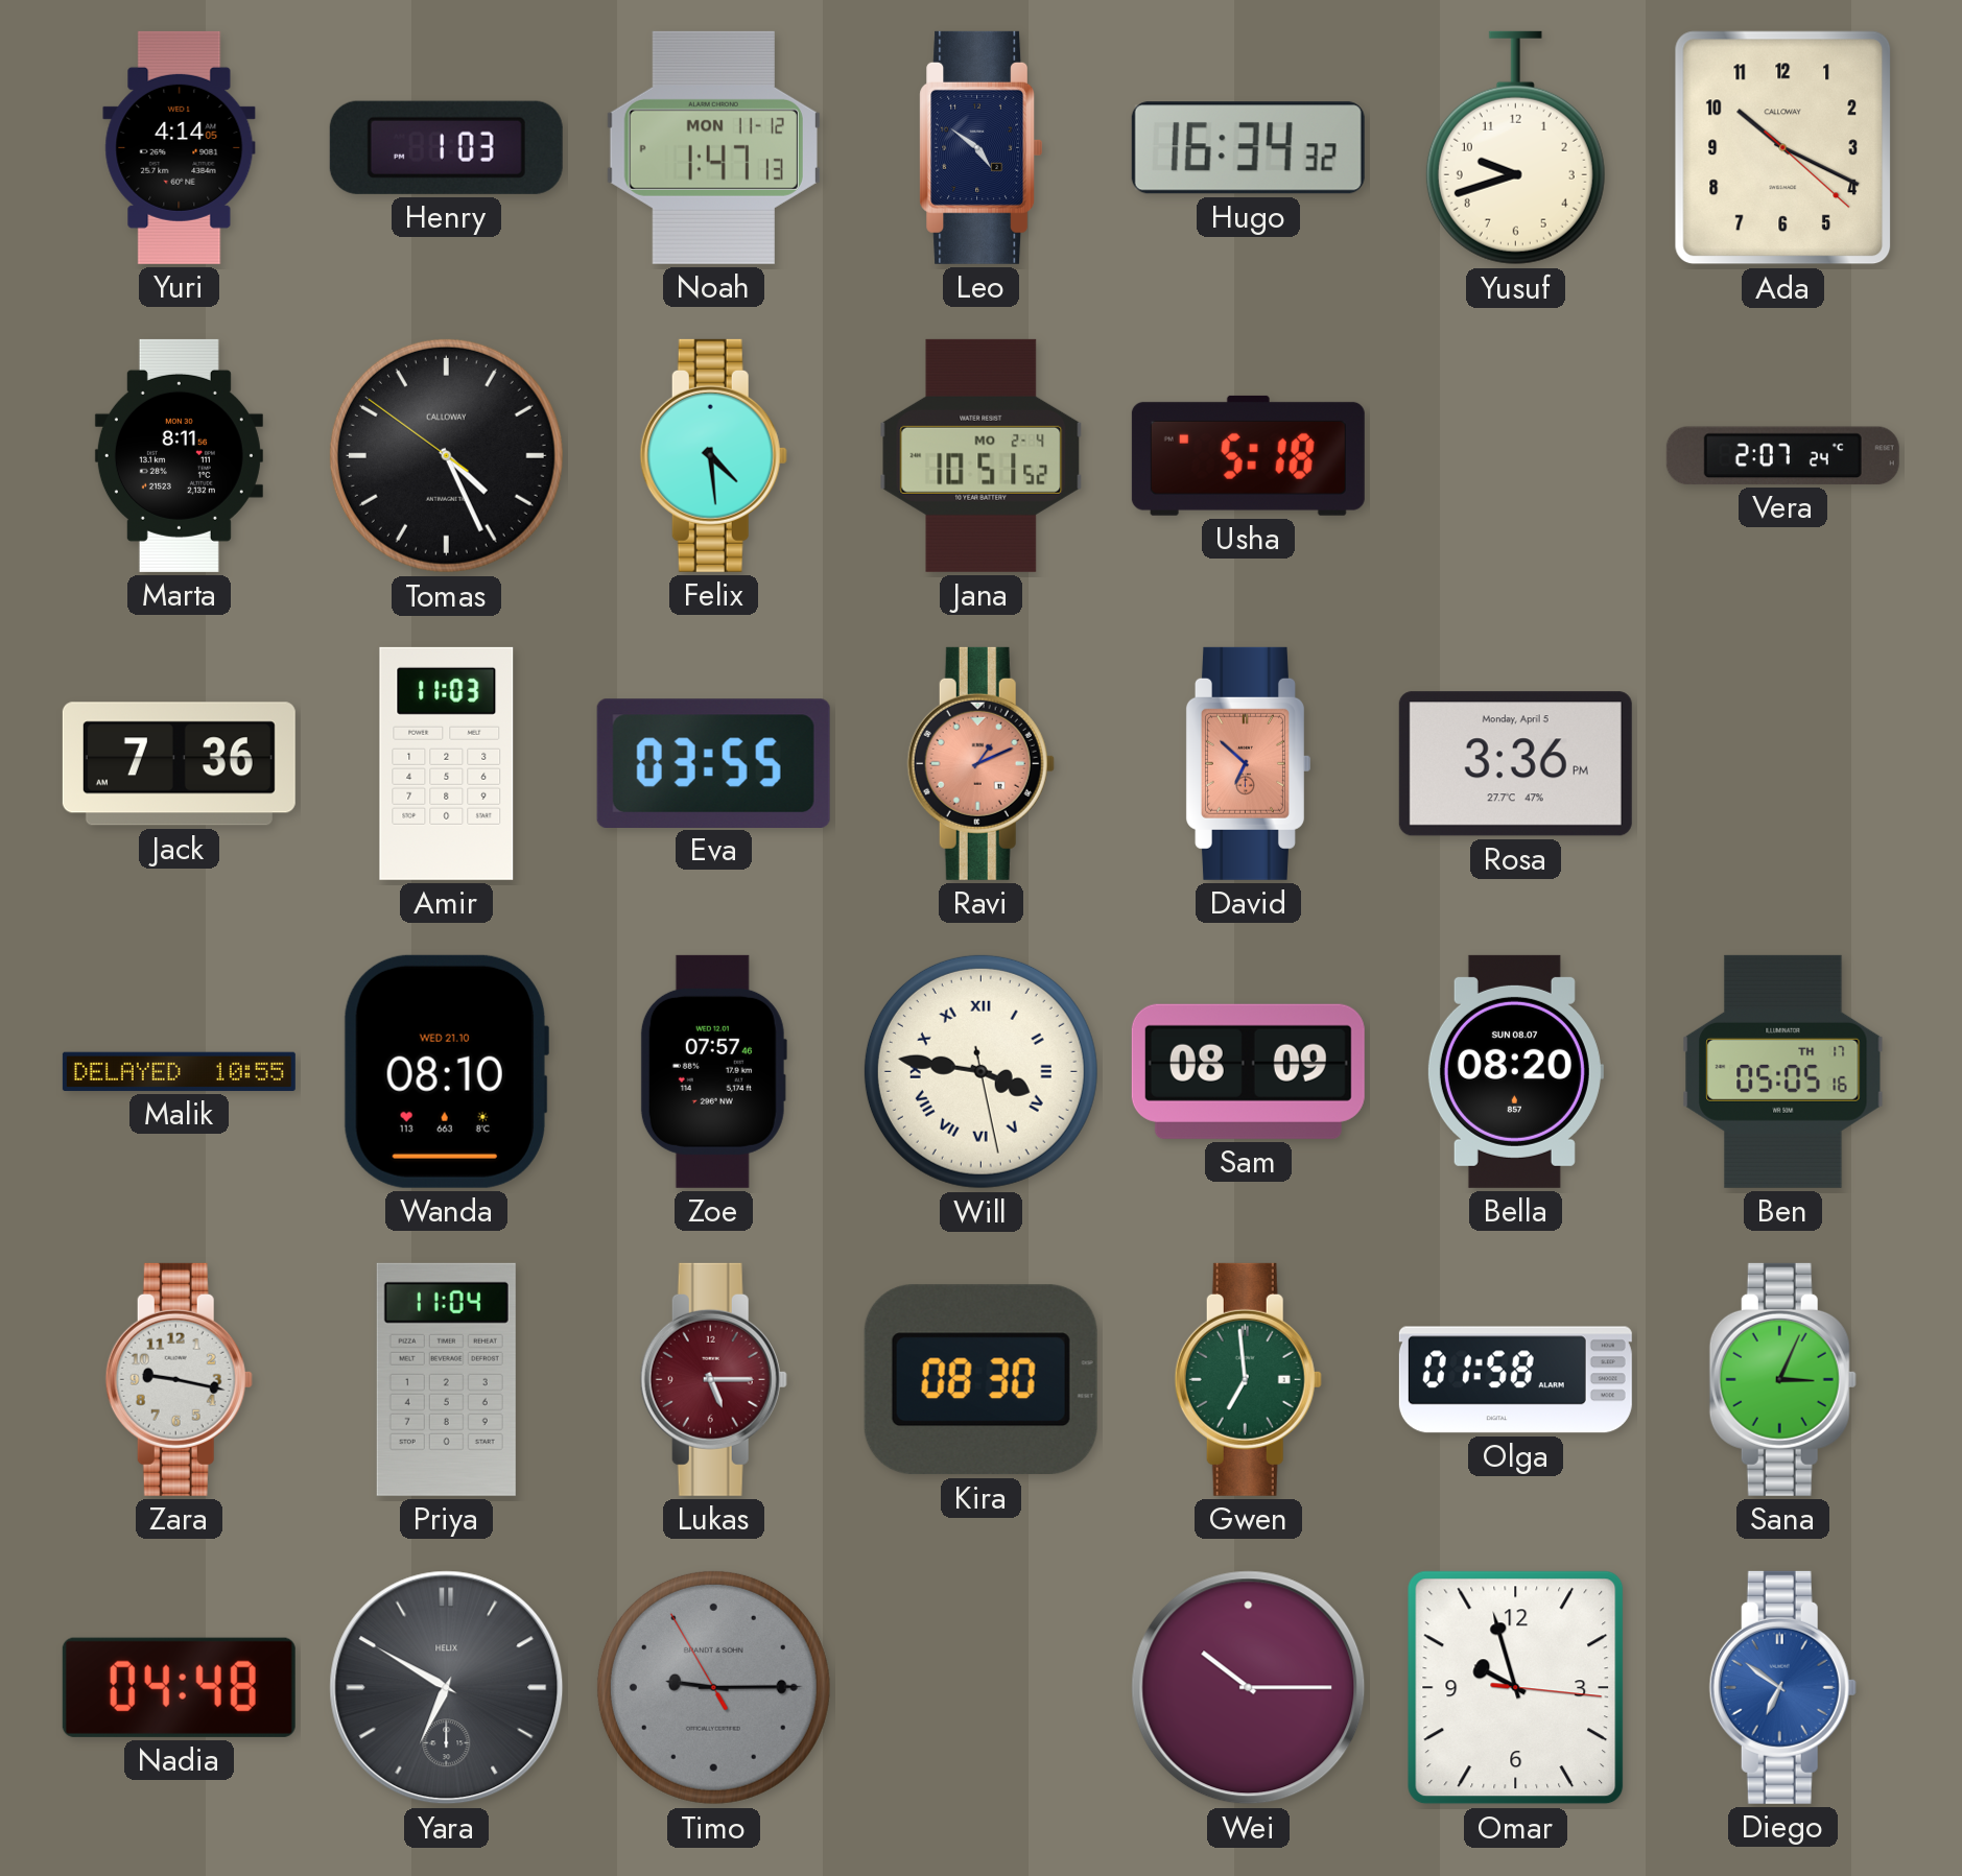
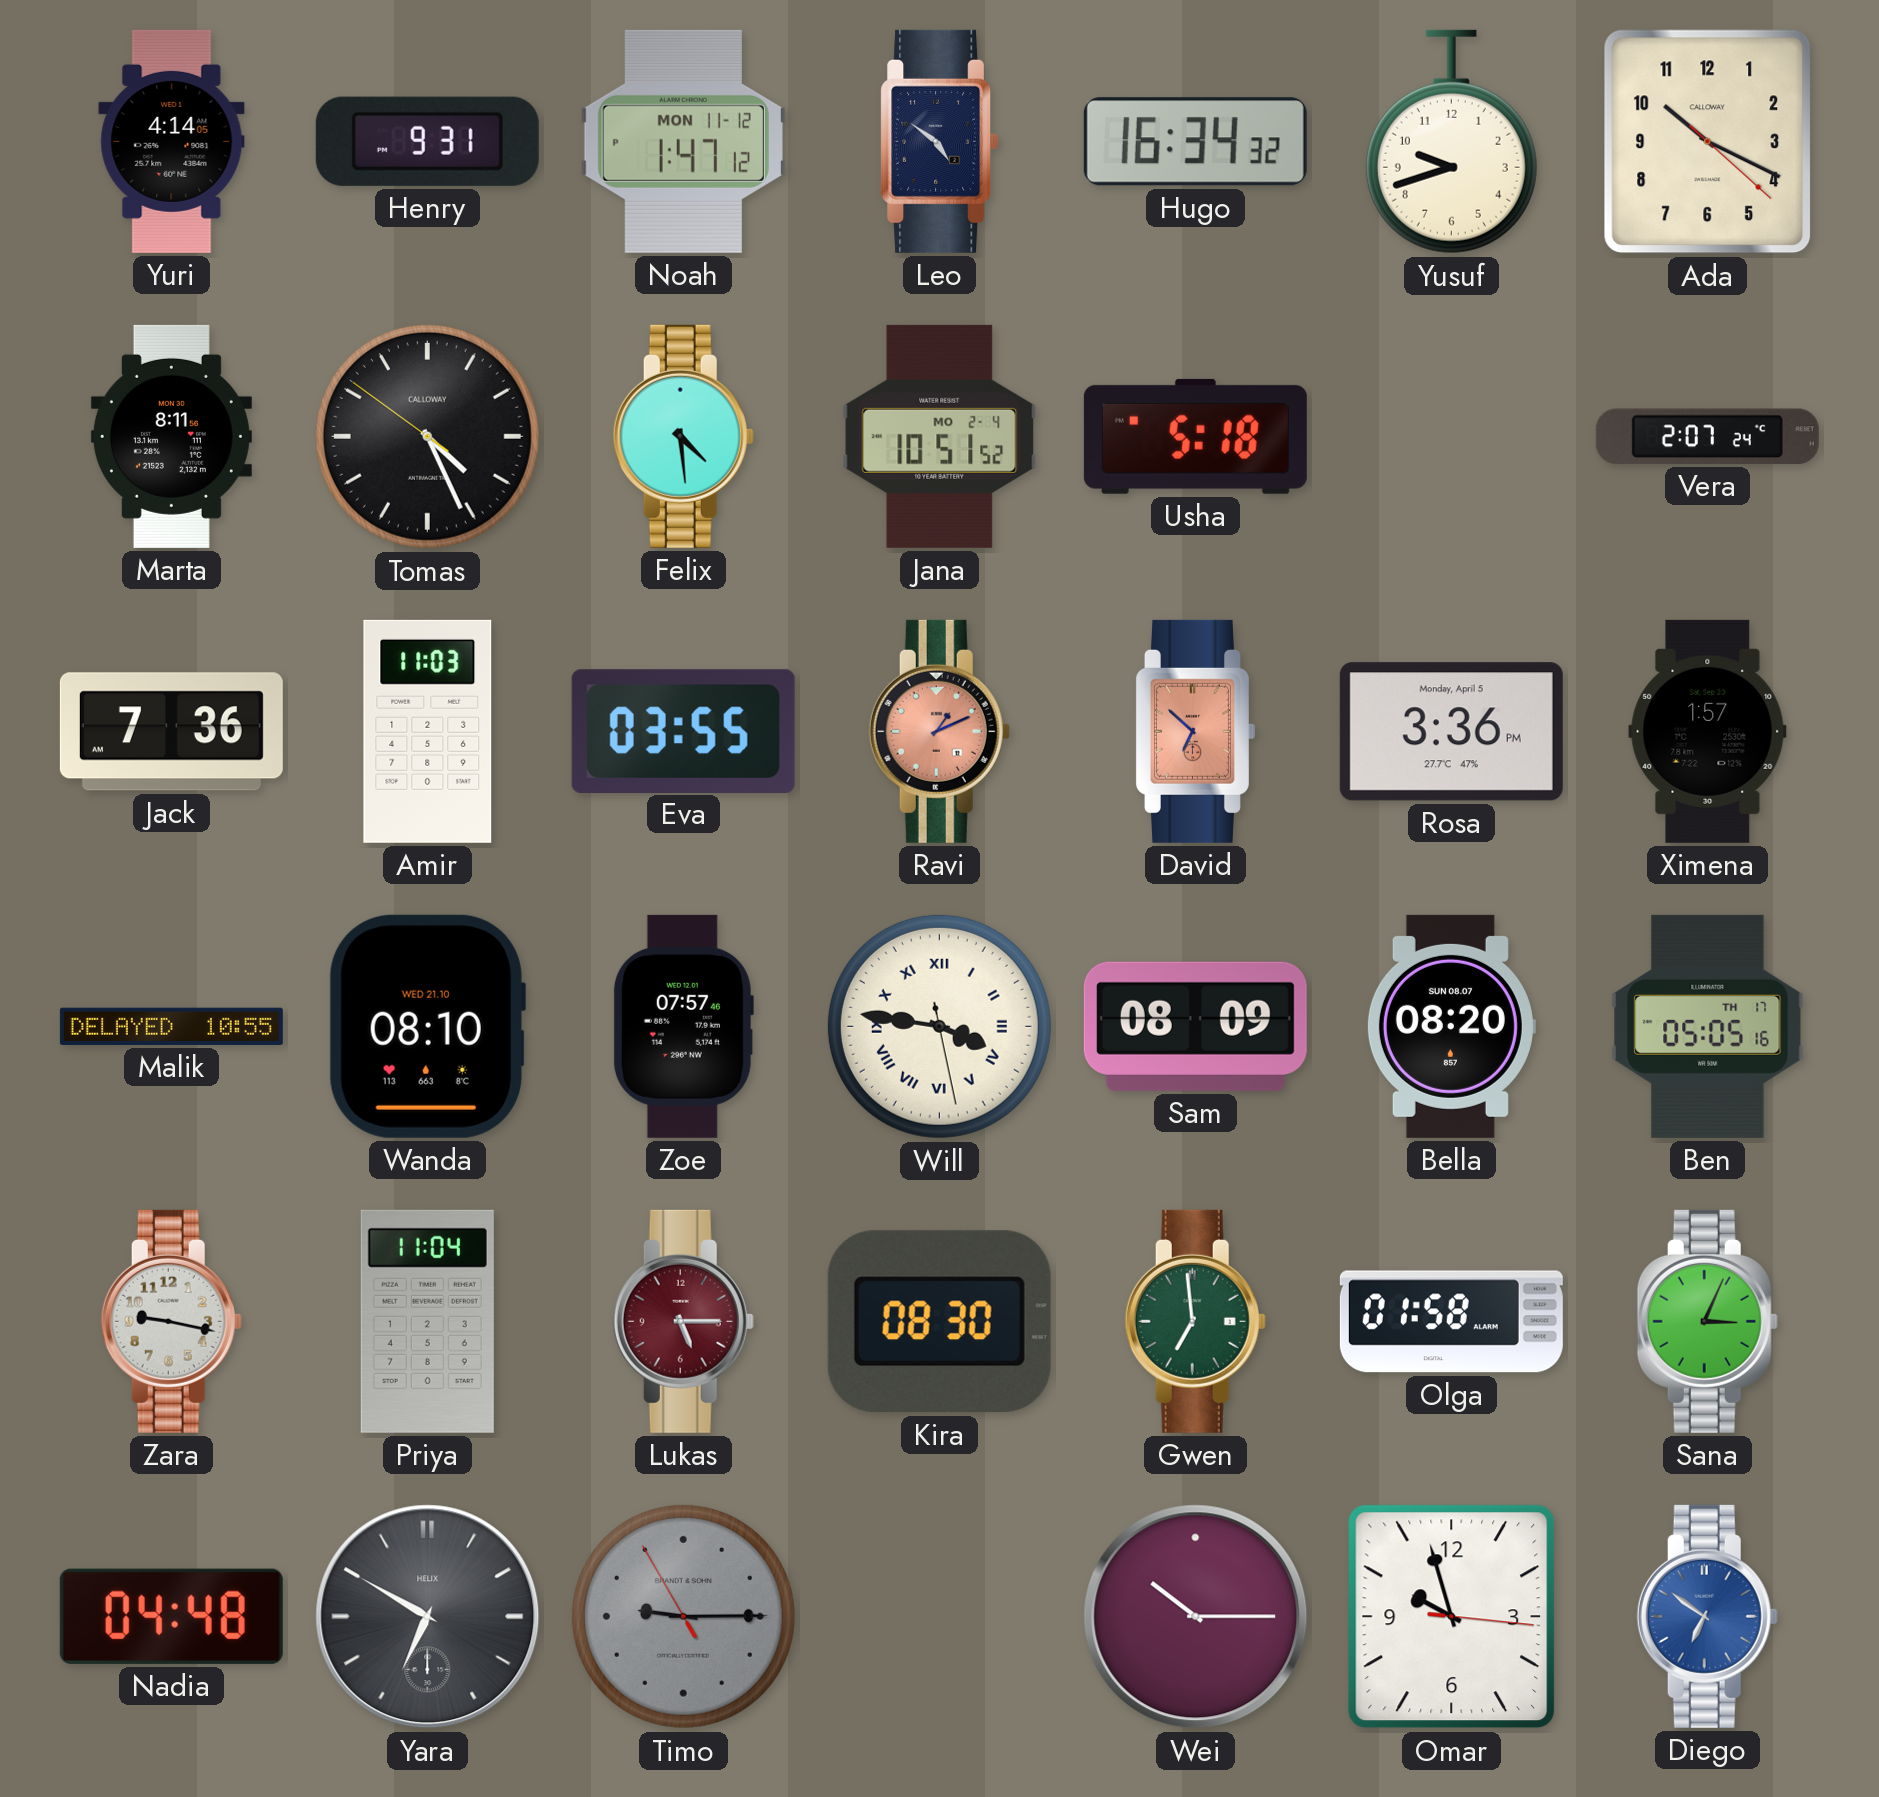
Henry: 1:03 -> 9:31 (427, 141)
Noah: 1:47:13 PM -> 1:47:12 PM (683, 141)
Ximena: none -> 1:57 (1708, 731)
